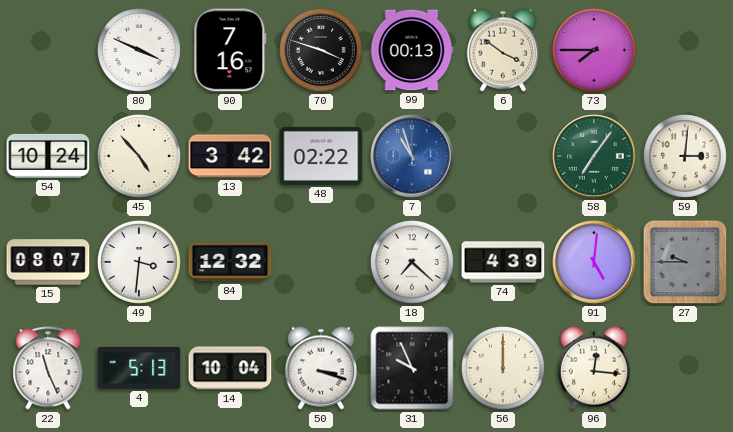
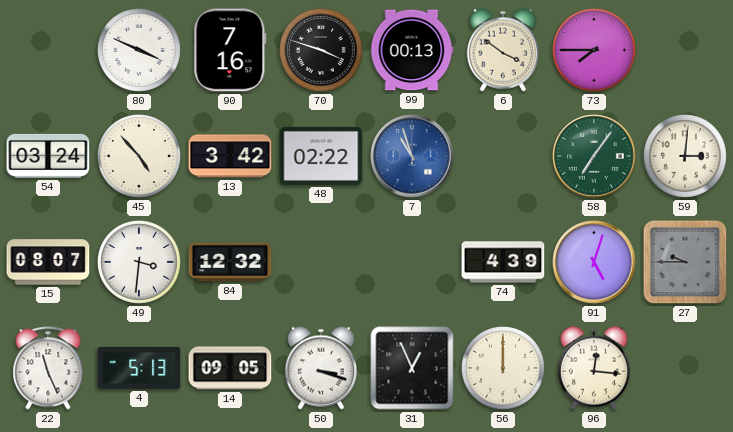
54: 10:24 -> 03:24 (48, 156)
18: 7:22 -> none (413, 263)
91: 5:01 -> 5:03 (594, 262)
14: 10:04 -> 09:05 (230, 368)
31: 9:56 -> 12:56 (412, 368)
